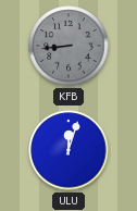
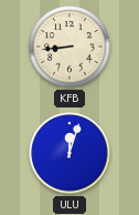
KFB dial: grey -> cream (69, 47)
